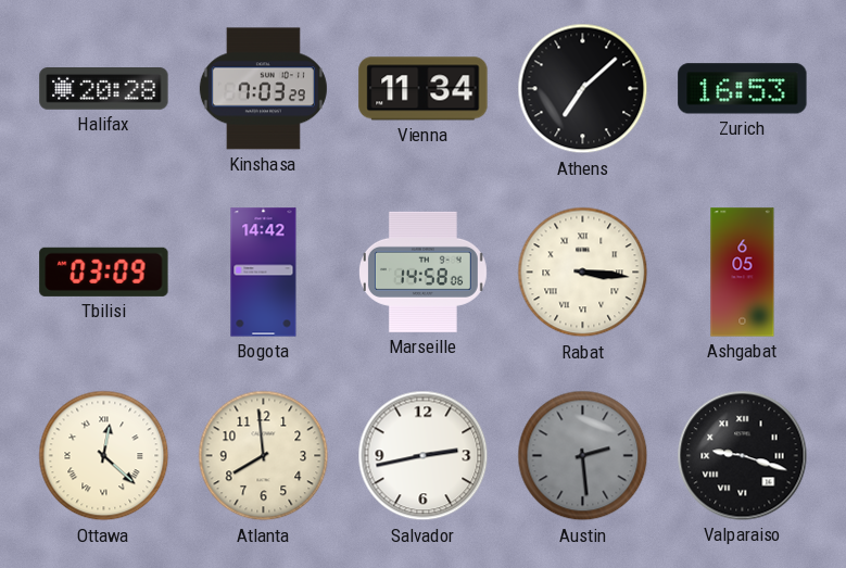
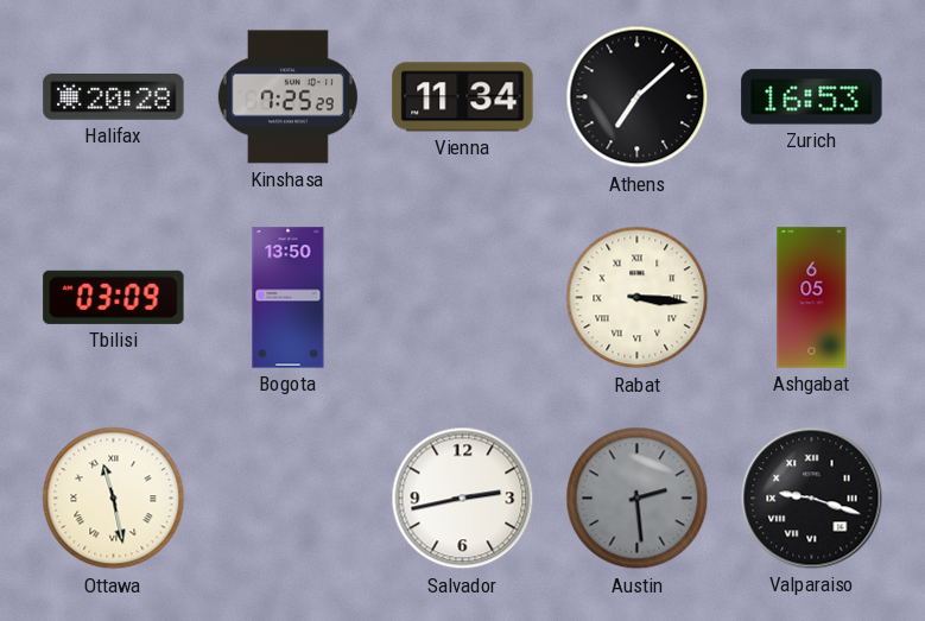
Kinshasa: 7:03 -> 7:25 (287, 97)
Bogota: 14:42 -> 13:50 (289, 298)
Marseille: 14:58 -> none (422, 272)
Ottawa: 12:22 -> 11:28 (114, 499)
Atlanta: 7:59 -> none (264, 456)
